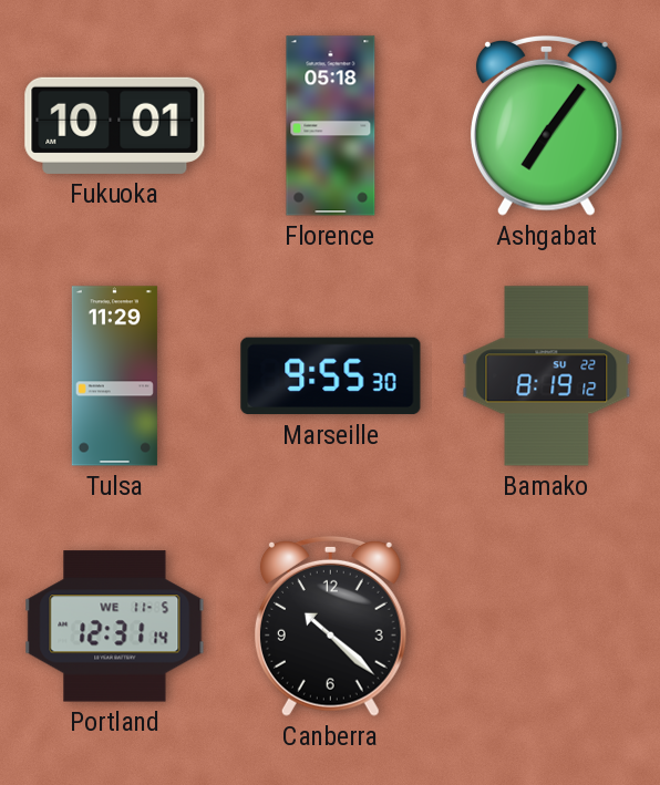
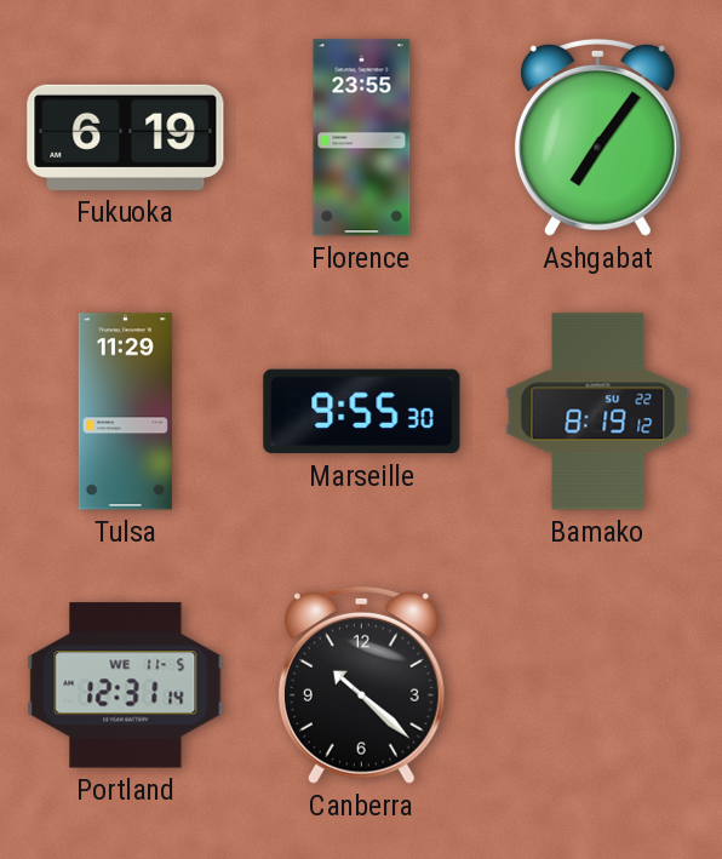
Fukuoka: 10:01 -> 6:19 (126, 137)
Florence: 05:18 -> 23:55 (362, 138)
